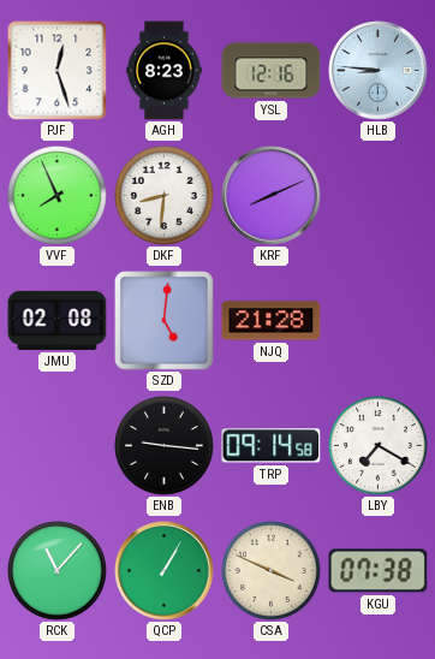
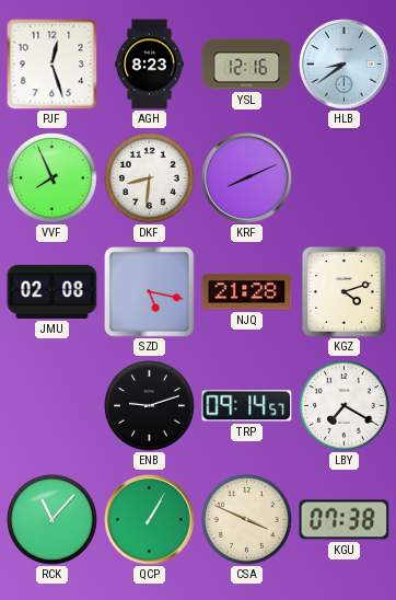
HLB: 8:46 -> 8:39 (345, 65)
SZD: 5:01 -> 5:17 (150, 292)
KGZ: none -> 4:12 (345, 292)
ENB: 9:16 -> 9:12 (150, 406)
TRP: 09:14:58 -> 09:14:57 (247, 406)
